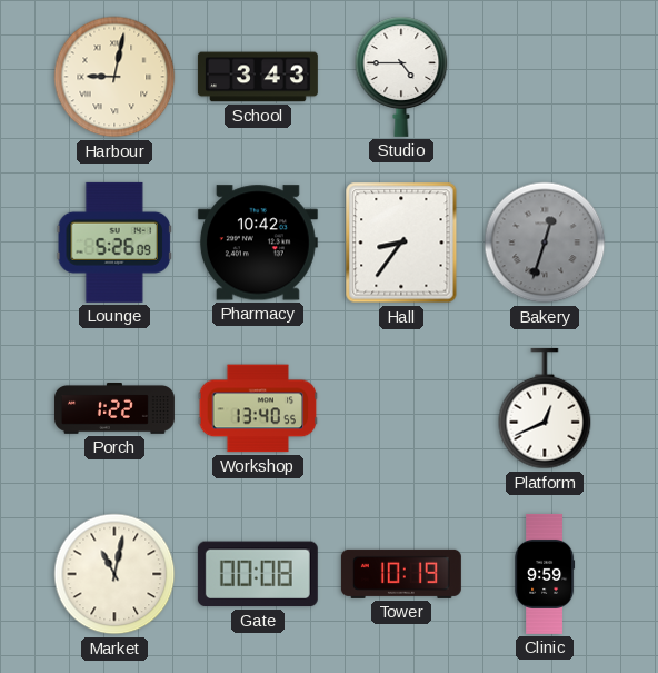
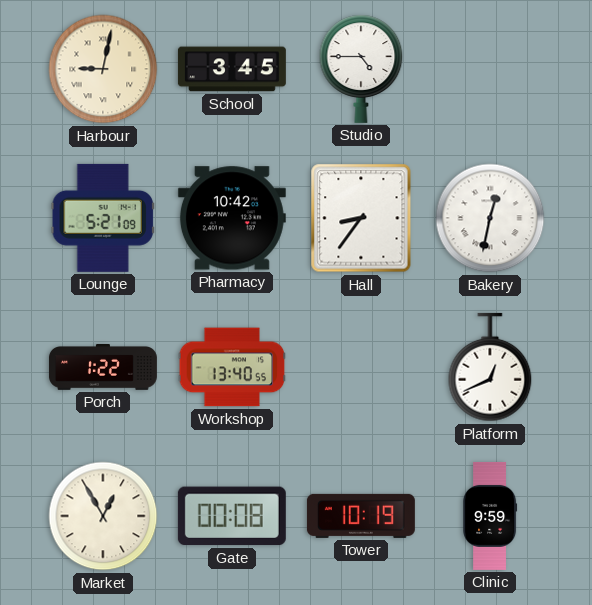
School: 3:43 -> 3:45 (232, 69)
Lounge: 5:26 -> 5:21 (103, 218)
Bakery: 12:33 -> 12:32 (490, 218)
Bakery dial: grey -> white (490, 218)
Market: 11:02 -> 12:55 (103, 516)
